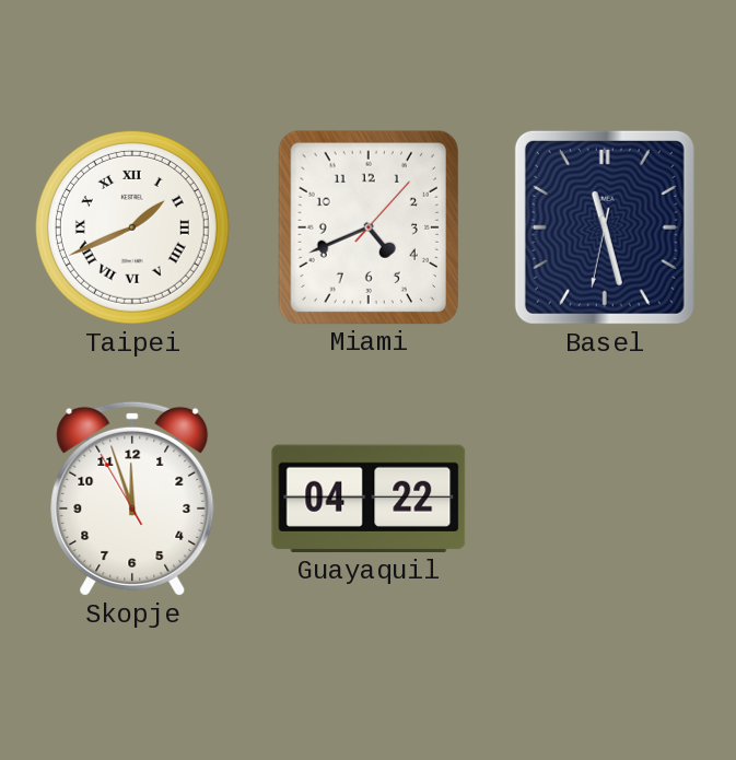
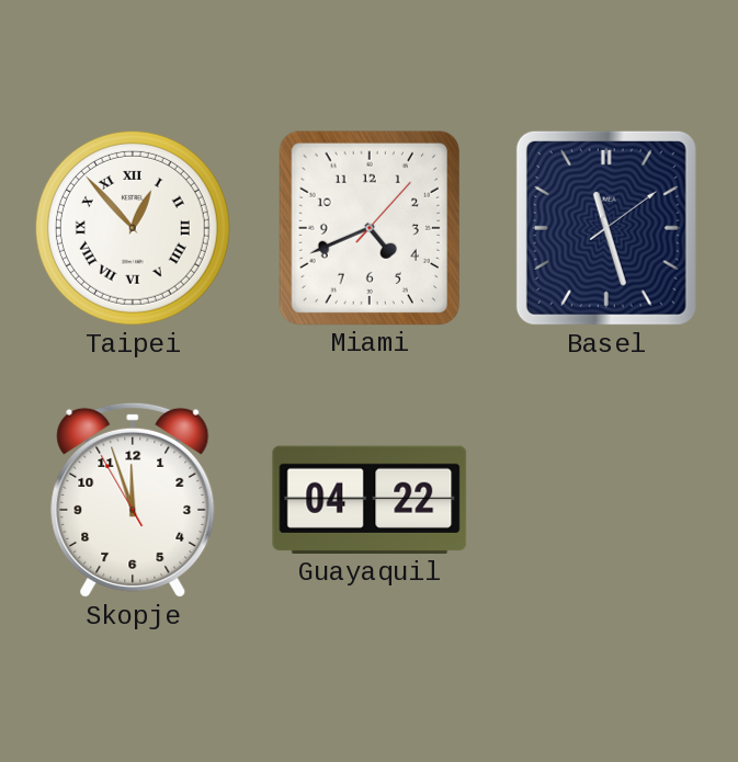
Taipei: 1:41 -> 12:53 (133, 228)
Basel: 11:27:32 -> 11:27:09 (606, 228)
